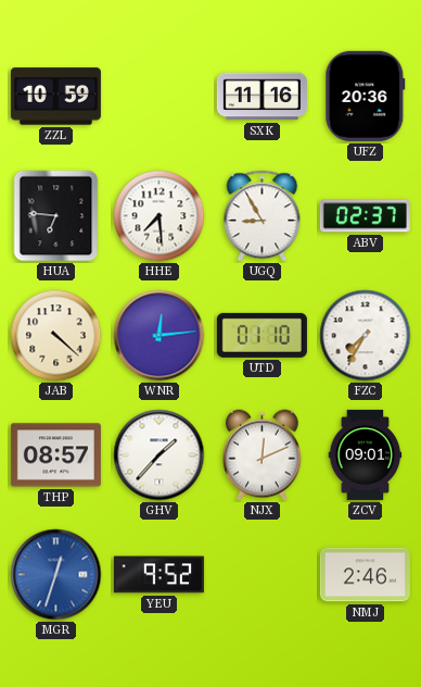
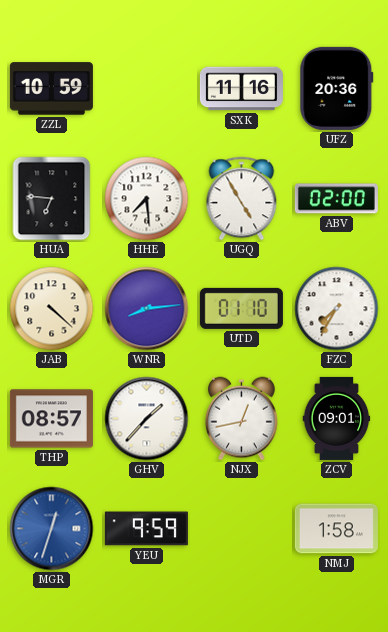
UGQ: 8:55 -> 4:55 (242, 199)
ABV: 02:37 -> 02:00 (336, 199)
WNR: 12:14 -> 8:14 (147, 309)
NJX: 12:11 -> 12:43 (241, 419)
YEU: 9:52 -> 9:59 (146, 529)
NMJ: 2:46 -> 1:58 (336, 529)
